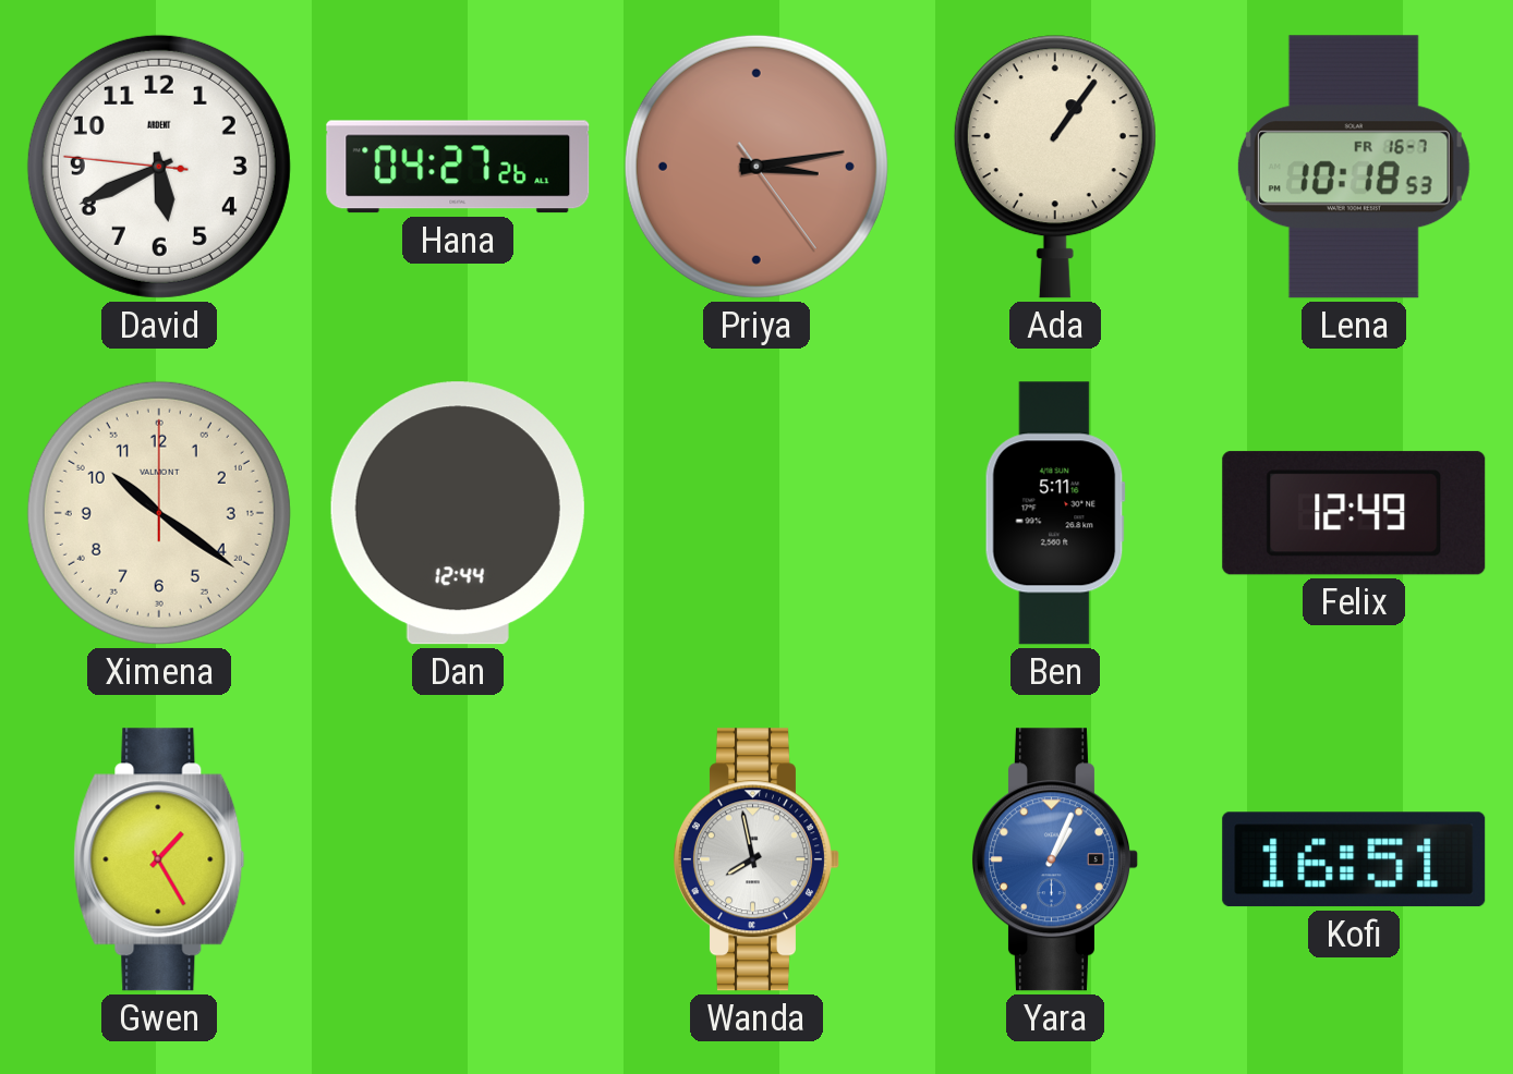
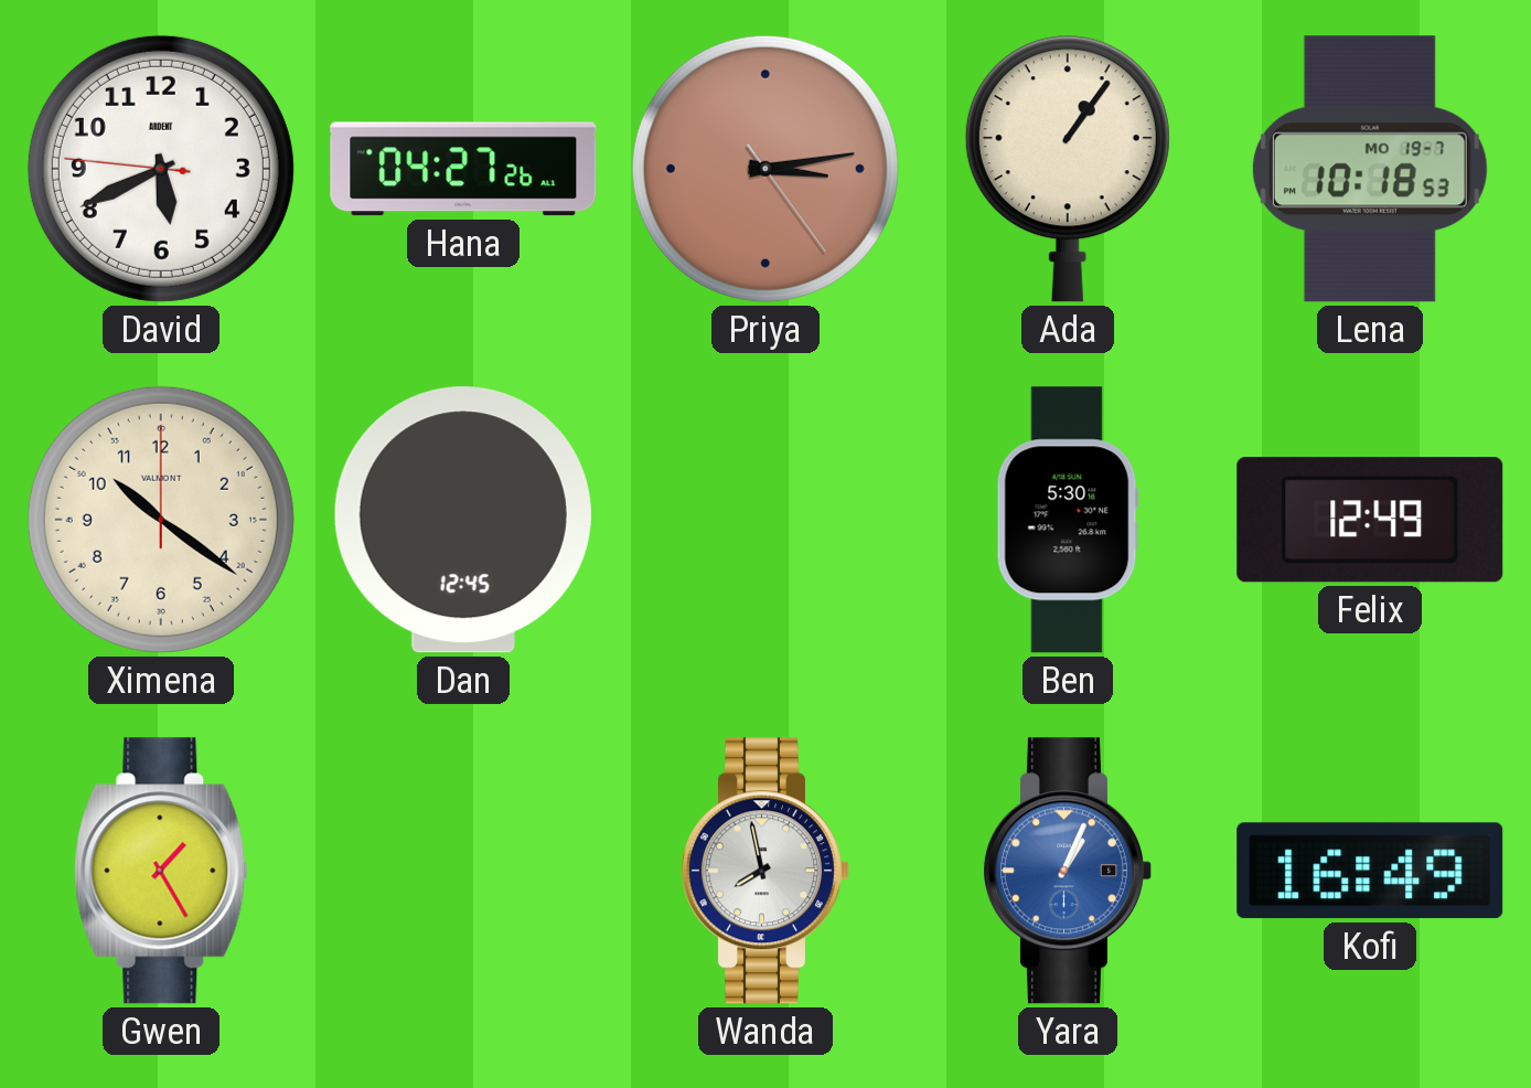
Lena date: FR 16-7 -> MO 19-7 (1370, 169)
Dan: 12:44 -> 12:45 (463, 520)
Ben: 5:11 -> 5:30 (1068, 520)
Kofi: 16:51 -> 16:49 (1370, 871)
